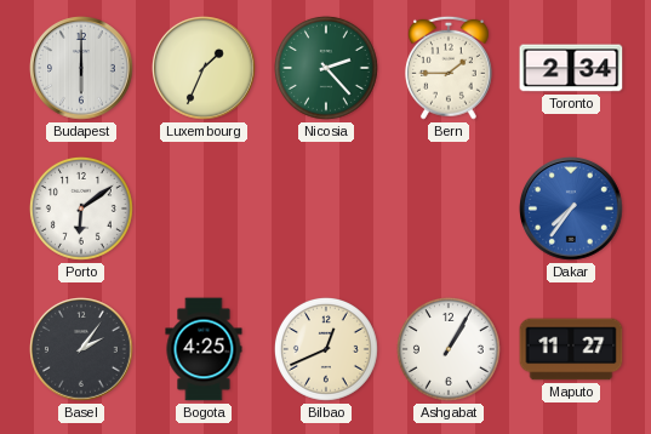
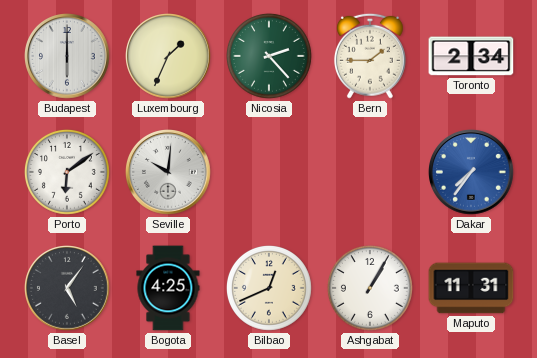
Seville: none -> 10:01 (169, 173)
Basel: 2:06 -> 5:06 (68, 289)
Maputo: 11:27 -> 11:31 (471, 288)
